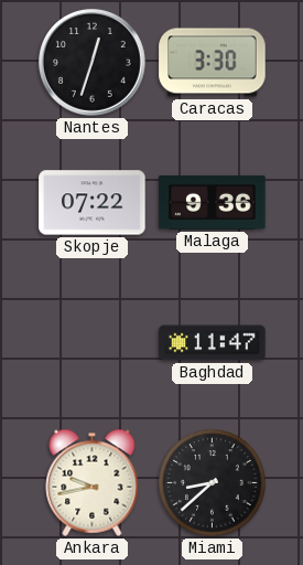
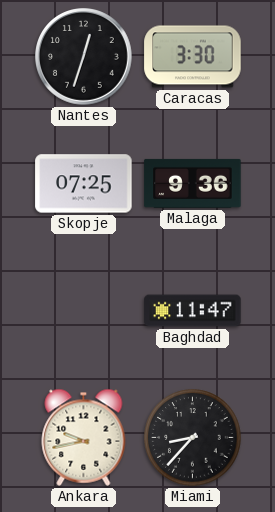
Skopje: 07:22 -> 07:25 (84, 184)
Miami: 8:38 -> 8:37 (193, 438)
